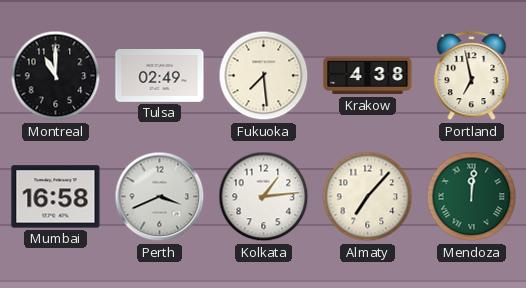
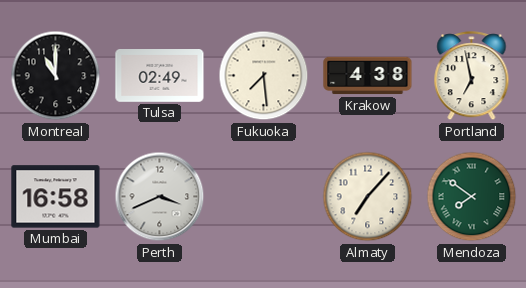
Kolkata: 1:14 -> none (264, 197)
Mendoza: 12:01 -> 7:51 (472, 197)
